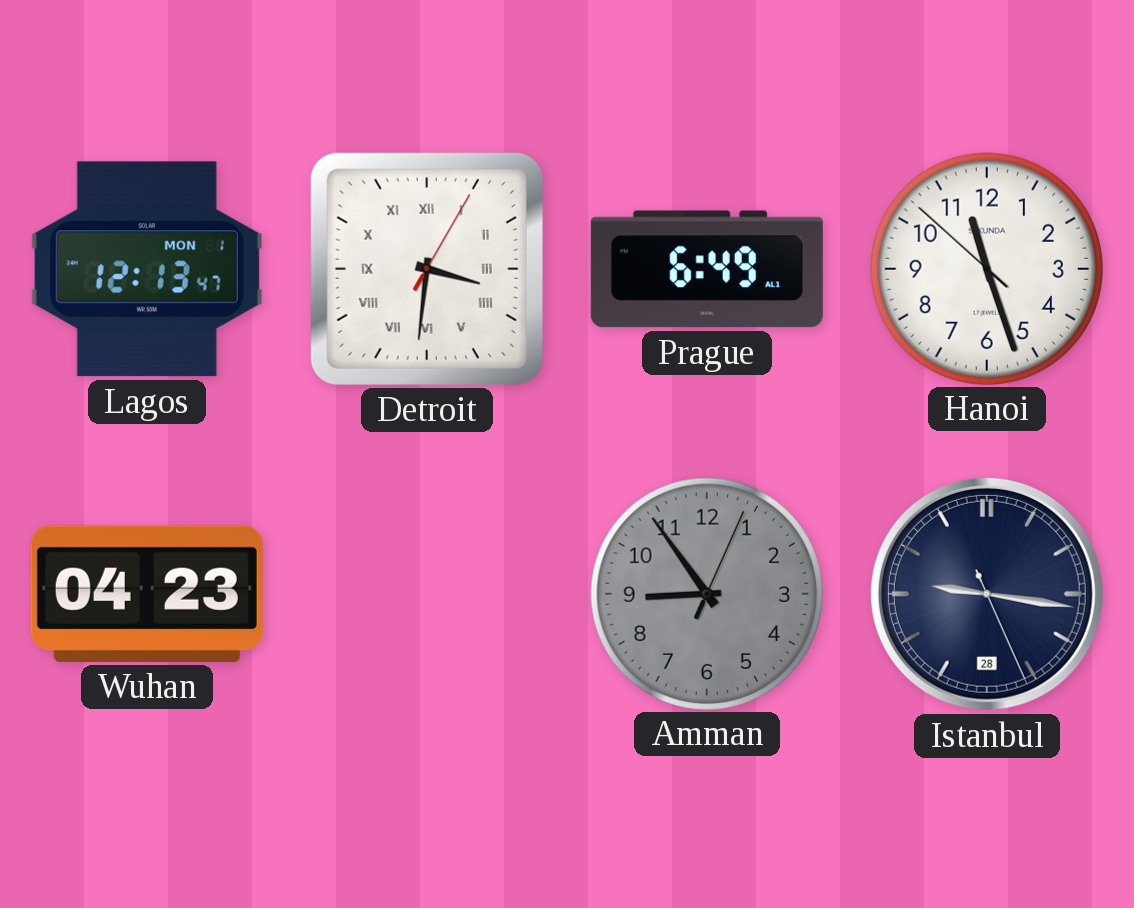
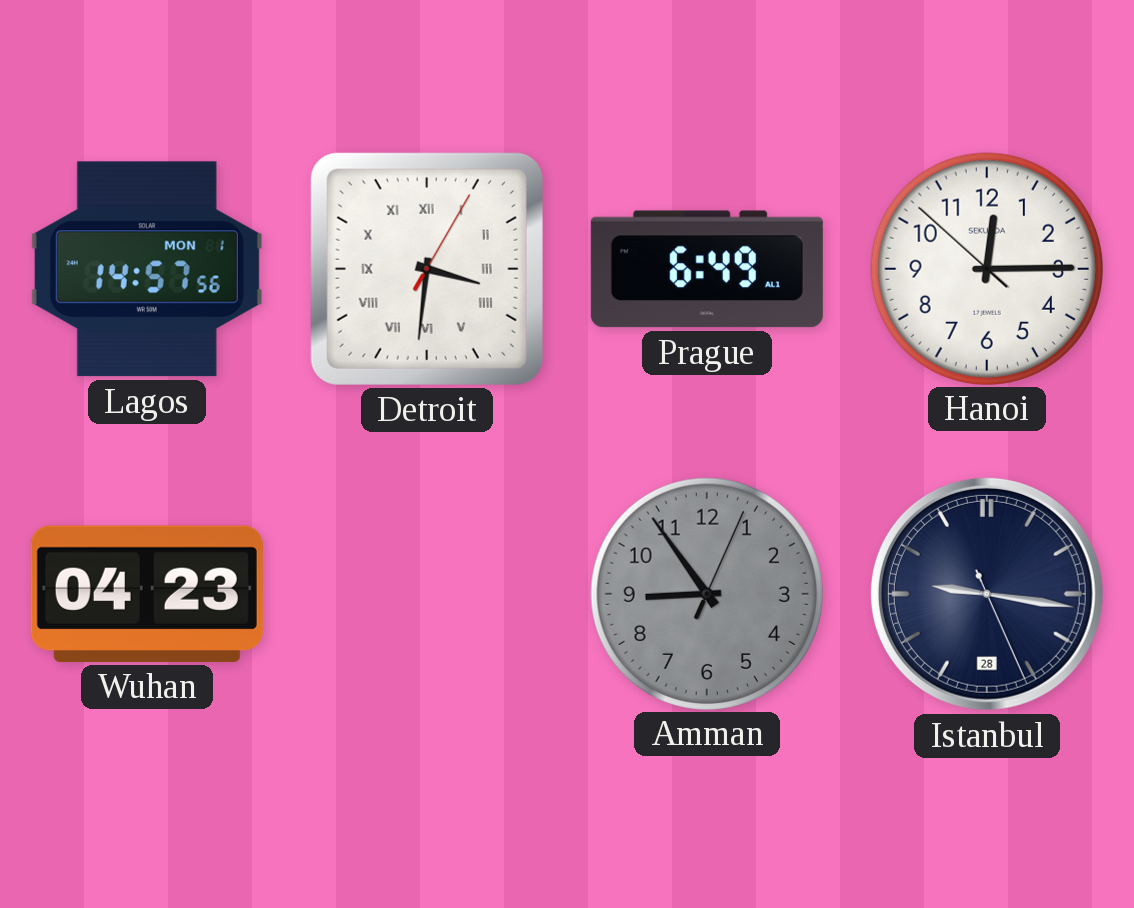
Lagos: 12:13 -> 14:57 (147, 269)
Hanoi: 11:26 -> 12:14 (986, 268)
